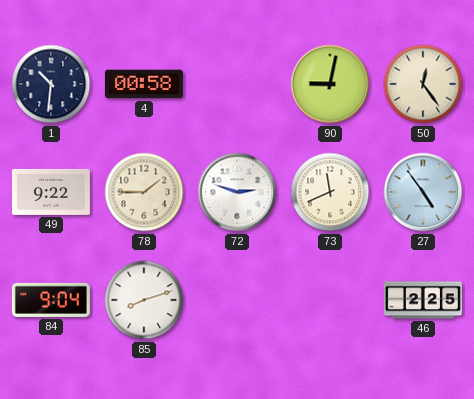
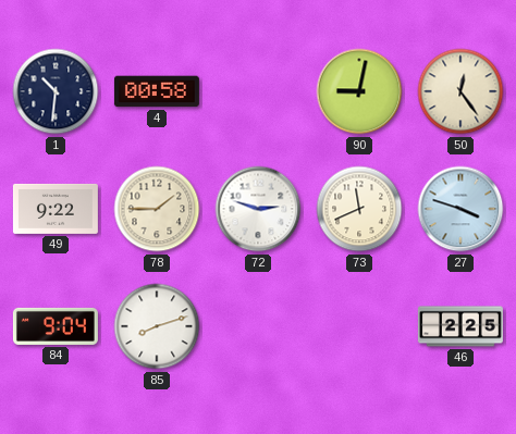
27: 4:54 -> 3:48 (460, 209)
